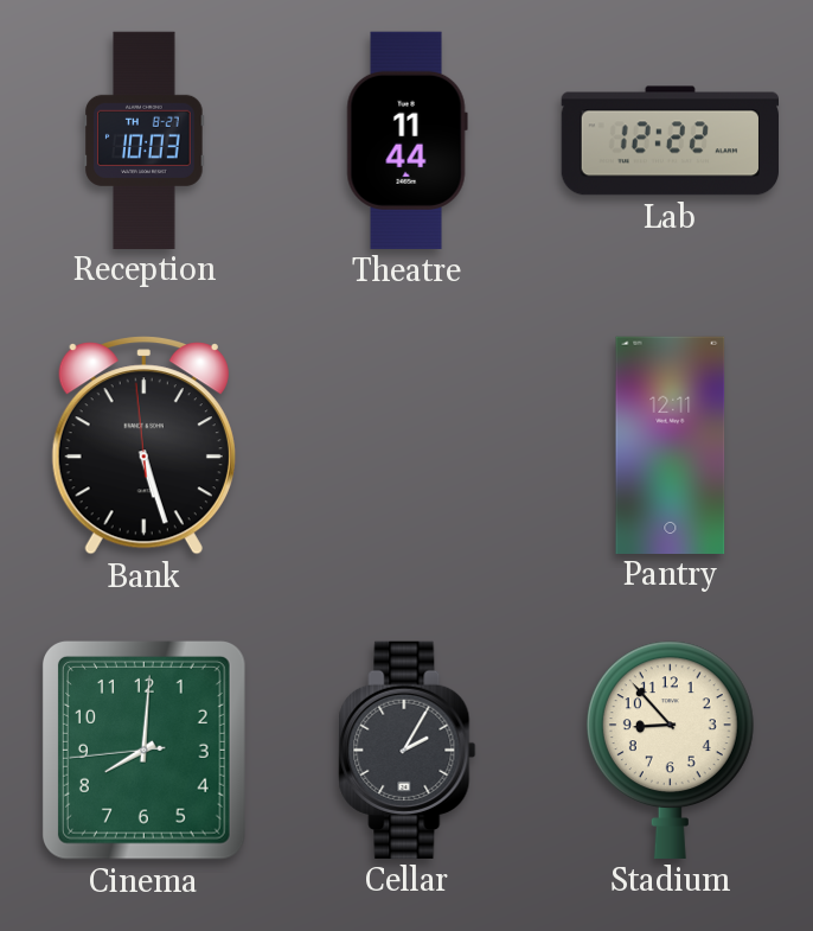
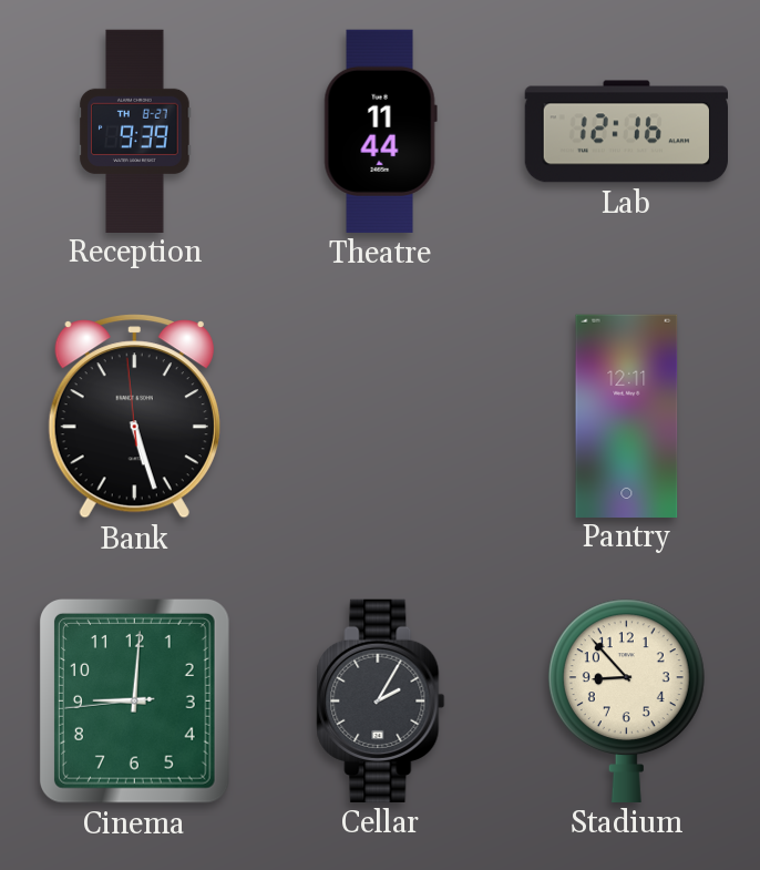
Reception: 10:03 -> 9:39 (135, 131)
Lab: 12:22 -> 12:16 (626, 132)
Cinema: 8:00 -> 9:00 (134, 700)
